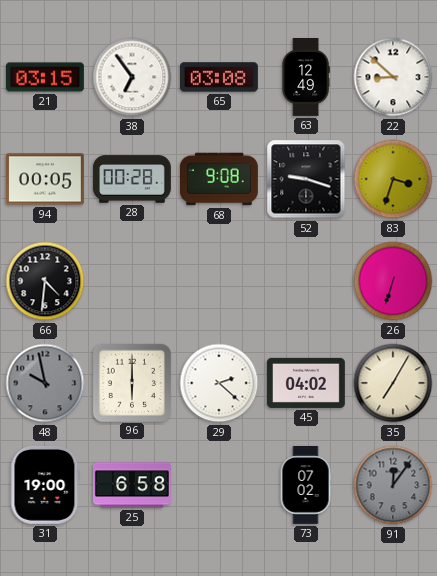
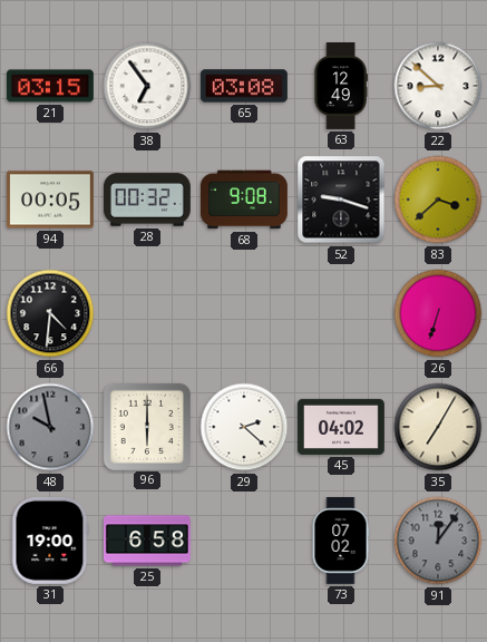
28: 00:28 -> 00:32 (148, 200)
83: 3:33 -> 3:38 (438, 200)
